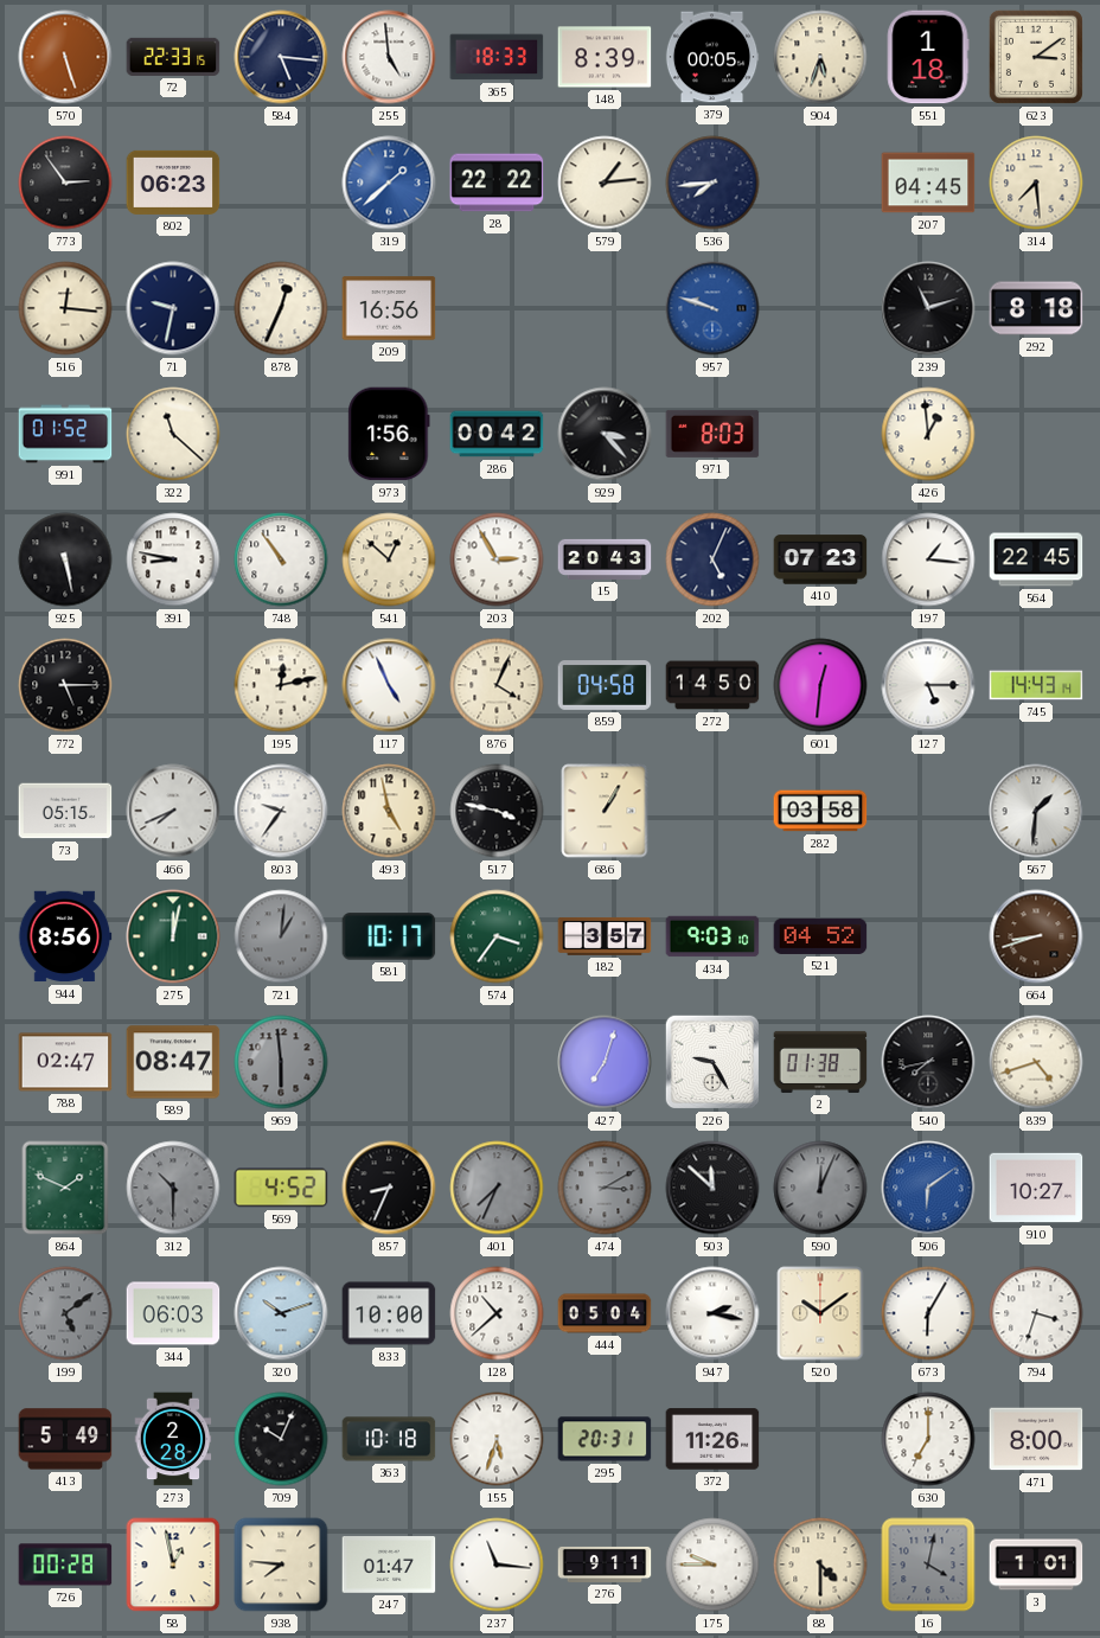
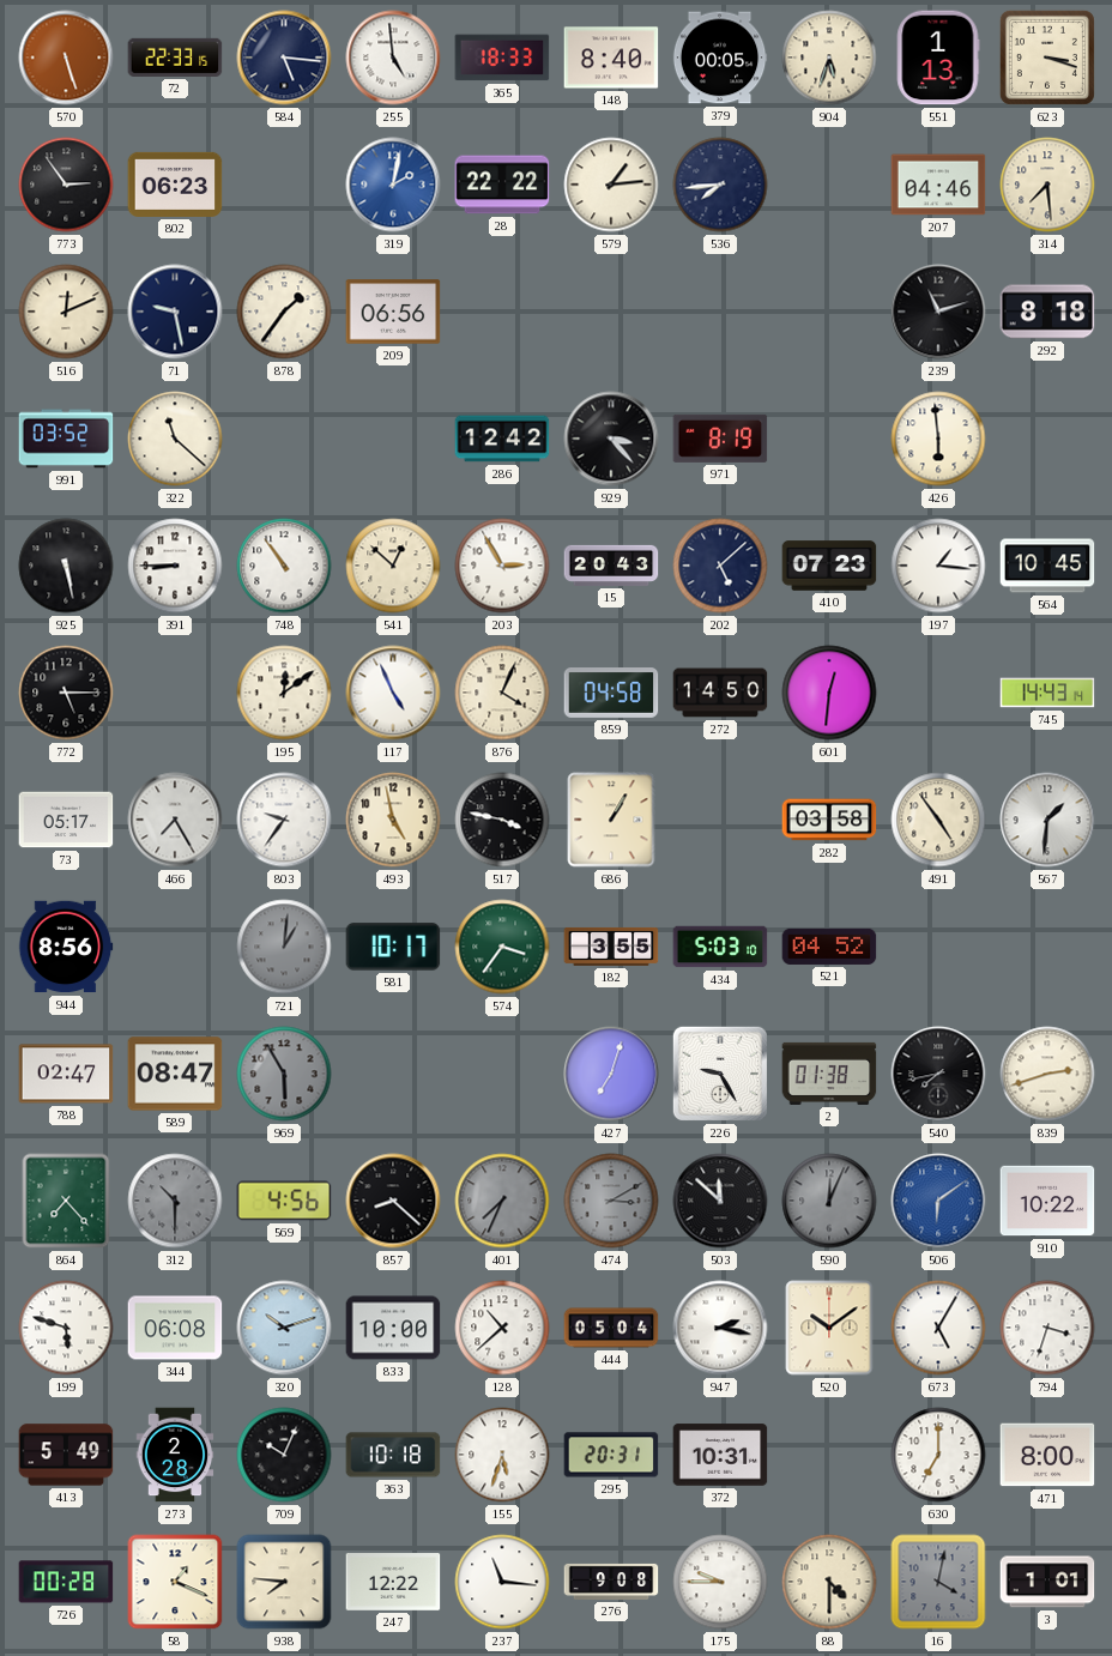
148: 8:39 -> 8:40 (611, 58)
551: 1:18 -> 1:13 (938, 58)
623: 3:09 -> 3:18 (1047, 58)
319: 1:38 -> 2:02 (393, 185)
207: 04:45 -> 04:46 (938, 185)
516: 12:16 -> 12:11 (66, 312)
71: 9:32 -> 9:28 (175, 312)
878: 12:34 -> 1:36 (284, 312)
209: 16:56 -> 06:56 (393, 312)
957: 9:48 -> none (712, 308)
991: 01:52 -> 03:52 (66, 439)
973: 1:56 -> none (389, 434)
286: 00:42 -> 12:42 (502, 439)
971: 8:03 -> 8:19 (720, 439)
426: 12:59 -> 5:59 (938, 439)
391: 8:47 -> 8:45 (175, 566)
202: 5:04 -> 5:08 (720, 566)
564: 22:45 -> 10:45 (1047, 566)
195: 12:13 -> 12:09 (284, 693)
127: 5:15 -> none (928, 685)
73: 05:15 -> 05:17 (66, 820)
466: 7:41 -> 7:25 (175, 820)
491: none -> 4:54 (938, 820)
275: 12:02 -> none (173, 936)
182: 3:57 -> 3:55 (611, 947)
434: 9:03 -> 5:03 (720, 947)
664: 8:42 -> none (1036, 936)
969: 5:59 -> 5:55 (284, 1074)
839: 4:42 -> 2:42 (1047, 1074)
864: 1:49 -> 7:23 (66, 1201)
569: 4:52 -> 4:56 (284, 1201)
857: 8:34 -> 8:22 (393, 1201)
910: 10:27 -> 10:22 (1047, 1201)
199: 5:09 -> 5:48 (66, 1328)
199 dial: grey -> white (66, 1328)
344: 06:03 -> 06:08 (175, 1328)
673: 6:05 -> 5:05 (938, 1328)
372: 11:26 -> 10:31 (720, 1455)
58: 12:58 -> 1:19 (175, 1582)
247: 01:47 -> 12:22 (393, 1583)
276: 9:11 -> 9:08 (611, 1582)
